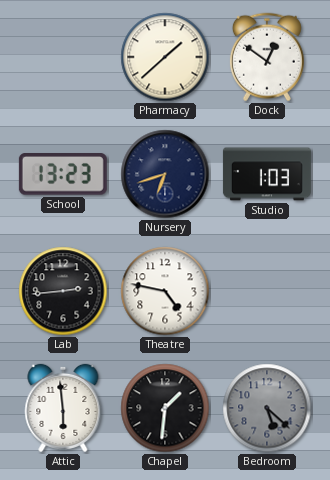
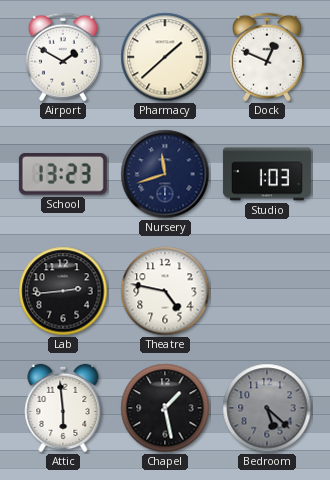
Airport: none -> 1:50 (63, 57)
Dock: 12:51 -> 12:49 (267, 57)
Nursery: 6:42 -> 11:42 (165, 174)
Chapel: 1:31 -> 1:28 (165, 408)
